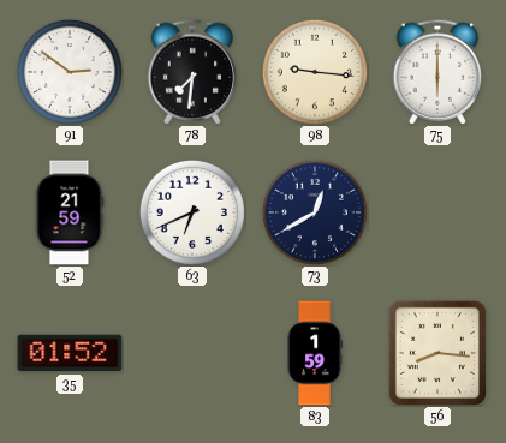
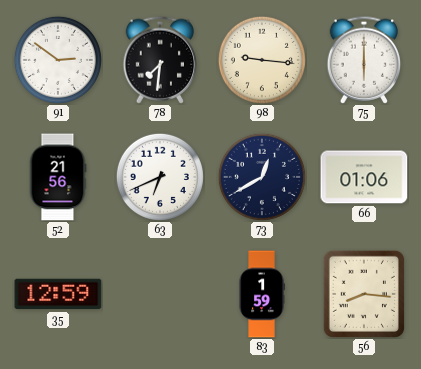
52: 21:59 -> 21:56 (58, 177)
66: none -> 01:06 (364, 177)
35: 01:52 -> 12:59 (58, 294)
